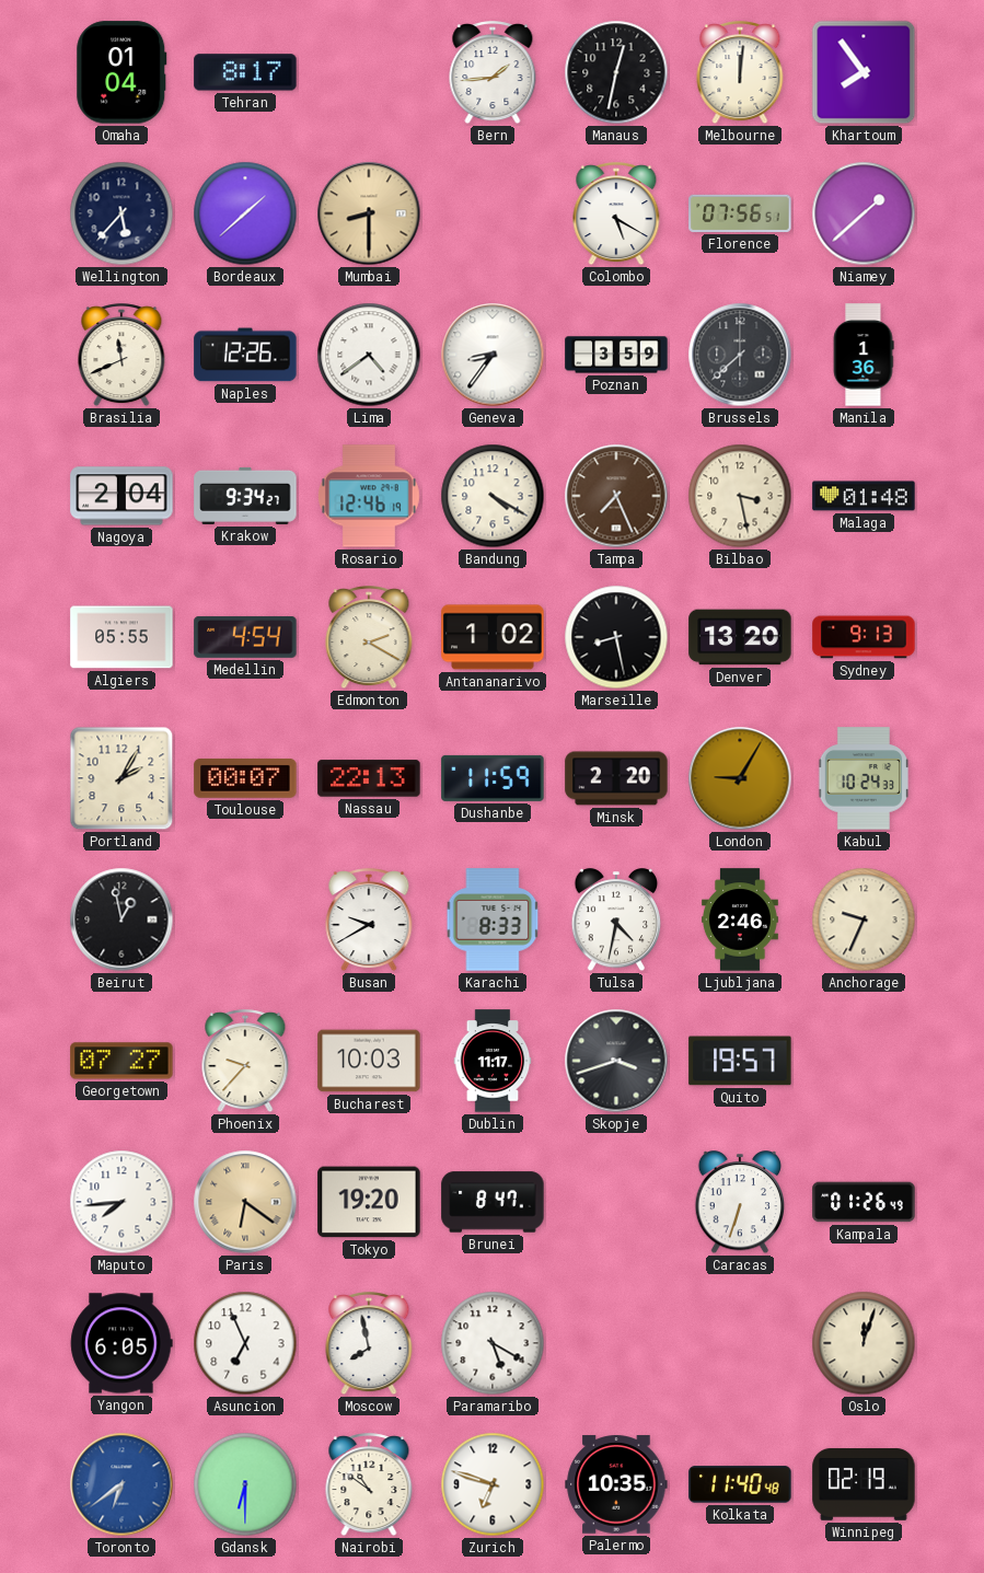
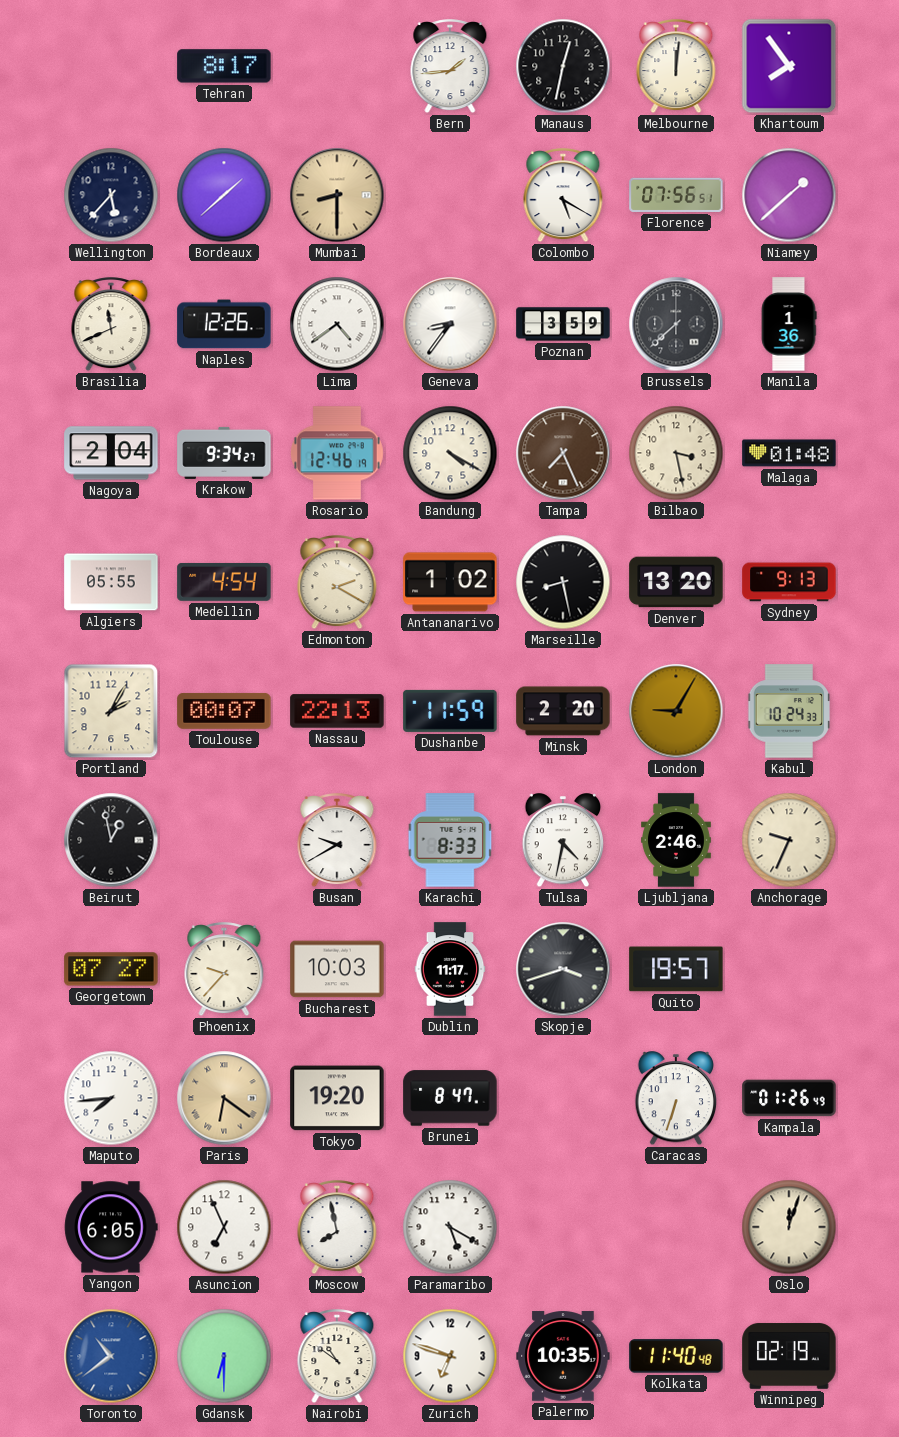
Omaha: 01:04 -> none (121, 72)
Toronto: 6:39 -> 10:39 (111, 1356)
